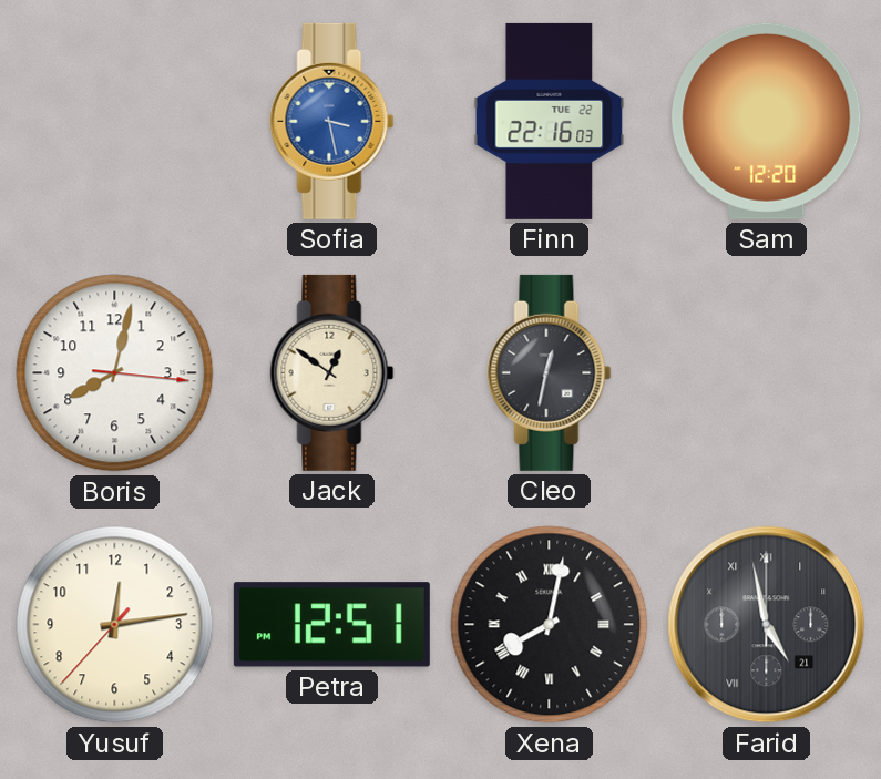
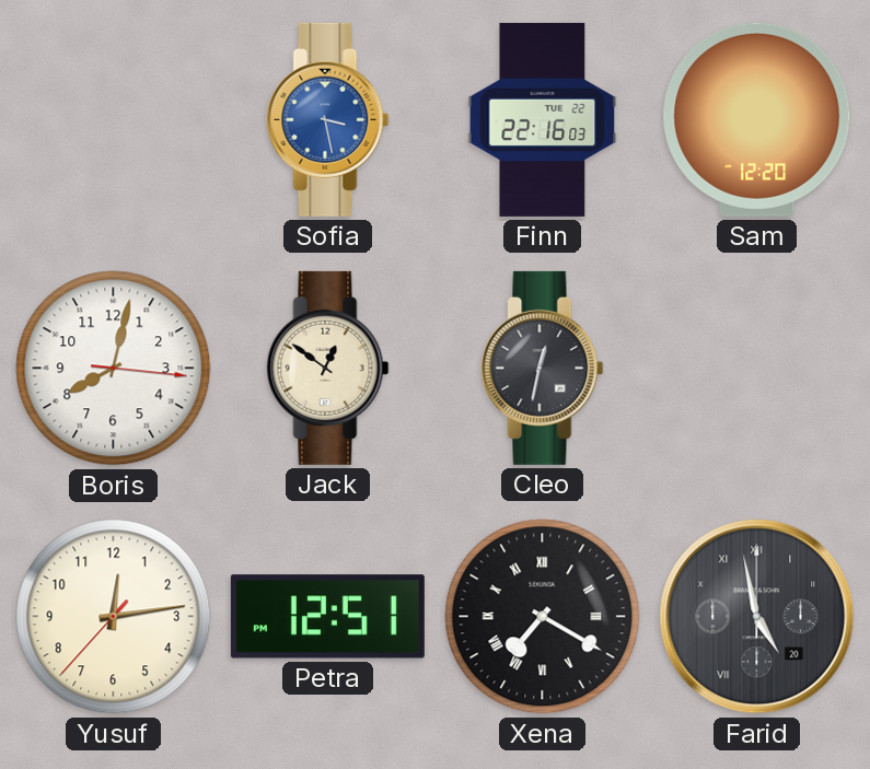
Xena: 8:02 -> 7:20 (543, 617)
Farid date: 21 -> 20 (757, 617)
